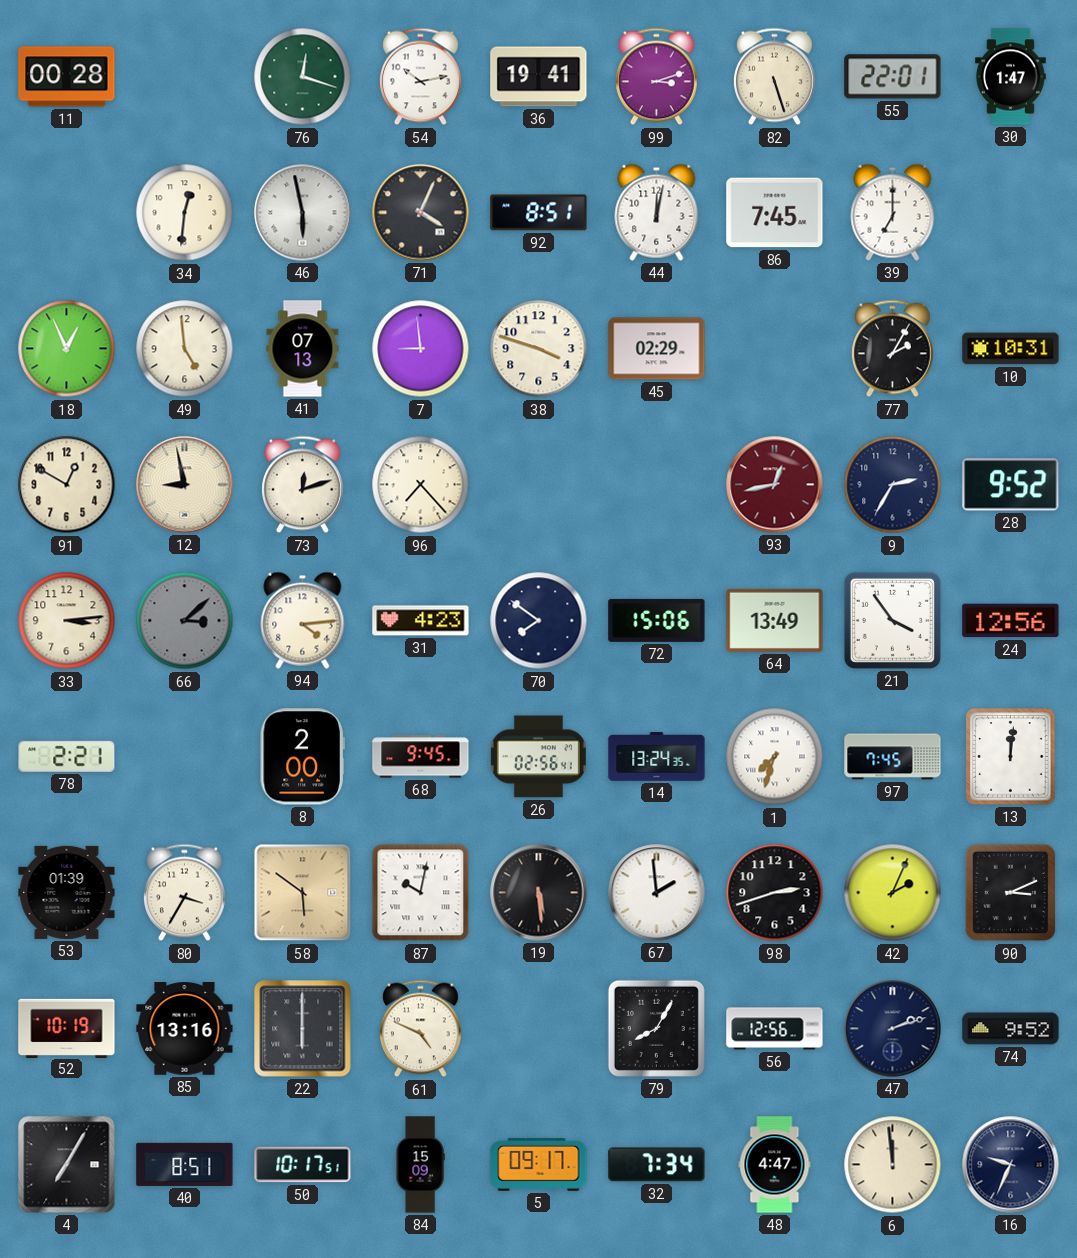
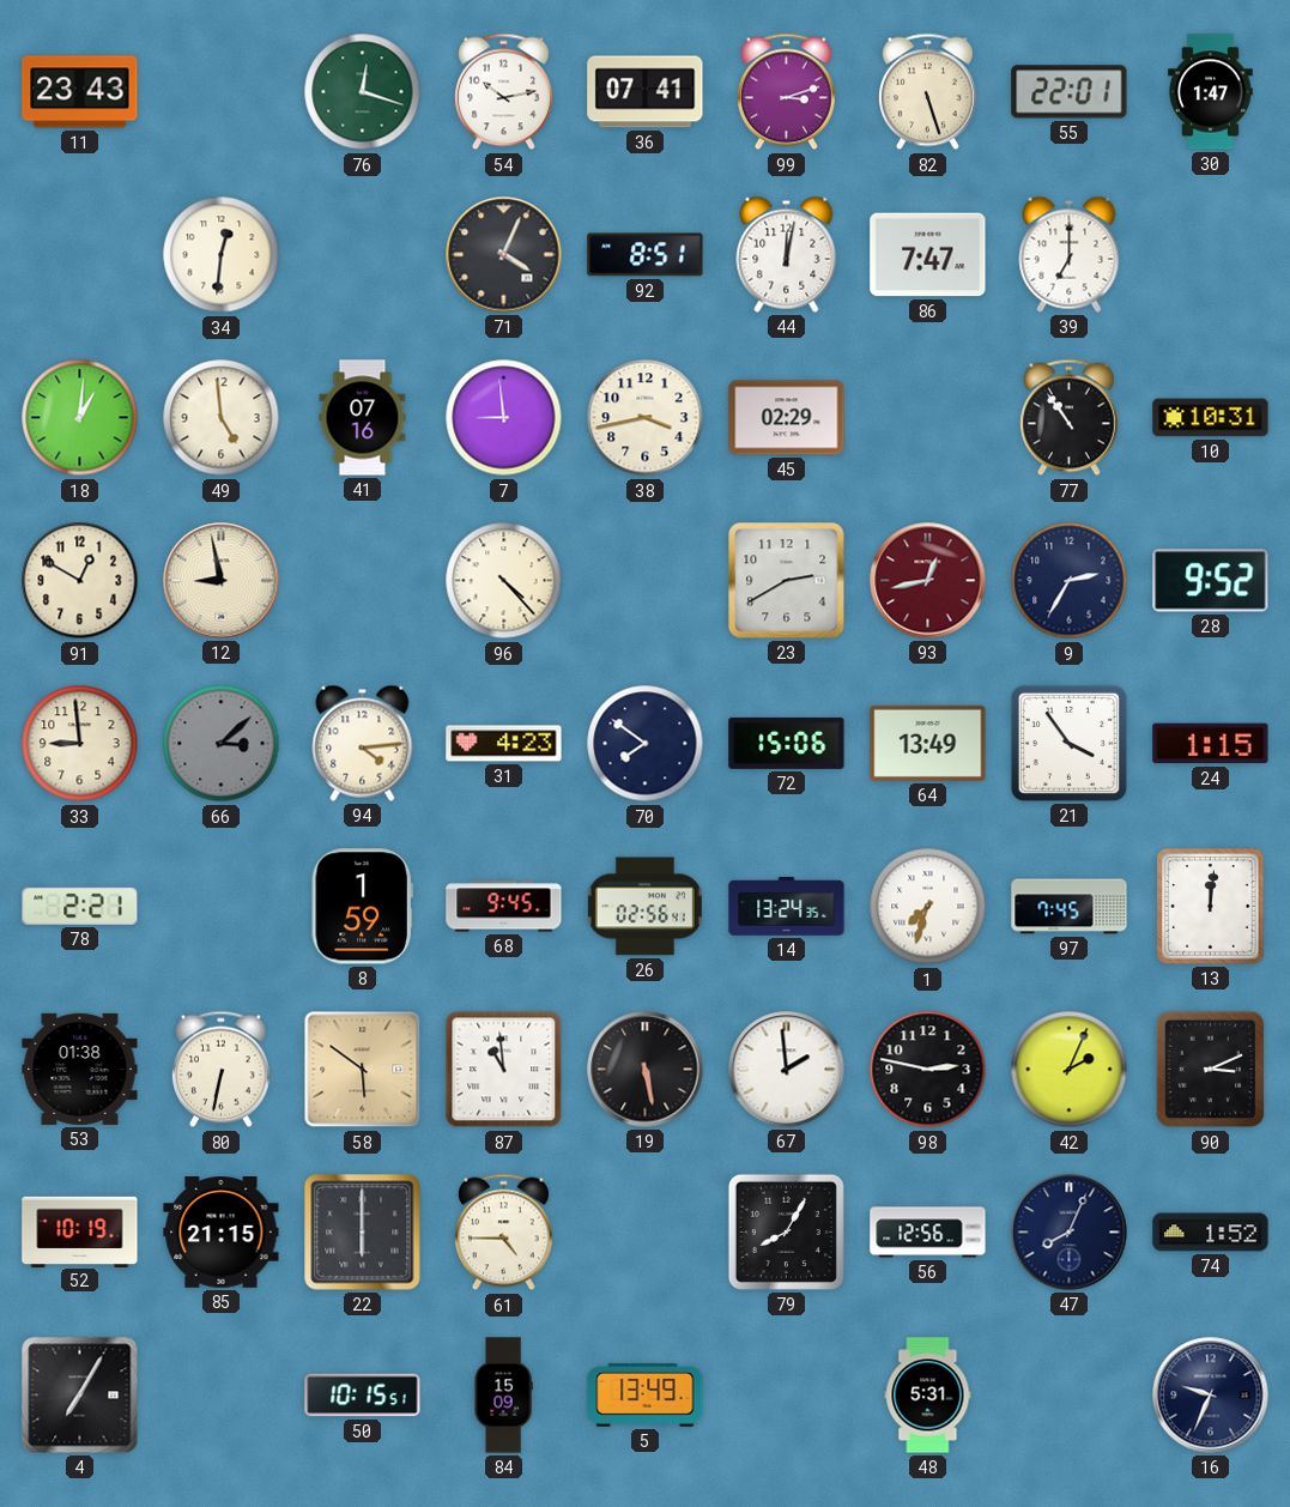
11: 00:28 -> 23:43 (80, 92)
36: 19:41 -> 07:41 (646, 92)
46: 5:58 -> none (303, 213)
86: 7:45 -> 7:47 (928, 255)
18: 12:56 -> 1:01 (80, 418)
41: 07:13 -> 07:16 (363, 418)
38: 3:48 -> 3:43 (646, 418)
77: 2:05 -> 10:54 (1070, 418)
73: 12:12 -> none (303, 485)
96: 7:23 -> 4:23 (504, 581)
23: none -> 2:40 (787, 581)
33: 3:14 -> 8:59 (80, 744)
24: 12:56 -> 1:15 (1211, 744)
8: 2:00 -> 1:59 (362, 907)
53: 01:39 -> 01:38 (80, 1069)
80: 3:35 -> 6:32 (222, 1070)
87: 10:02 -> 10:59 (504, 1070)
19: 5:29 -> 5:28 (646, 1070)
98: 2:42 -> 2:47 (928, 1070)
85: 13:16 -> 21:15 (222, 1233)
61: 4:49 -> 4:45 (504, 1233)
47: 2:12 -> 8:04 (1070, 1233)
74: 9:52 -> 1:52 (1211, 1233)
40: 8:51 -> none (185, 1164)
50: 10:17 -> 10:15 (363, 1396)
5: 09:17 -> 13:49 (646, 1394)
32: 7:34 -> none (657, 1165)
48: 4:47 -> 5:31 (928, 1396)
6: 11:59 -> none (893, 1165)
